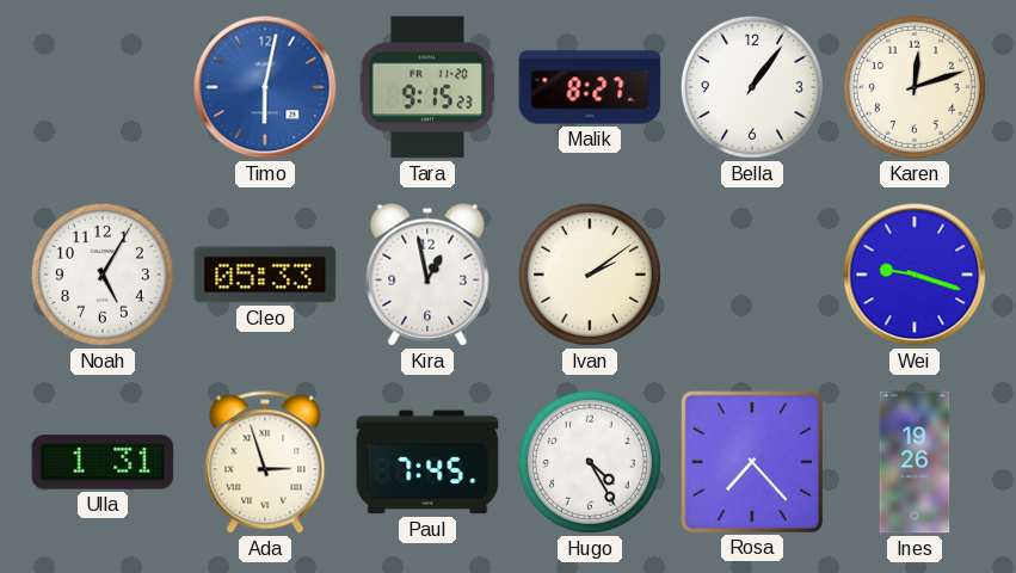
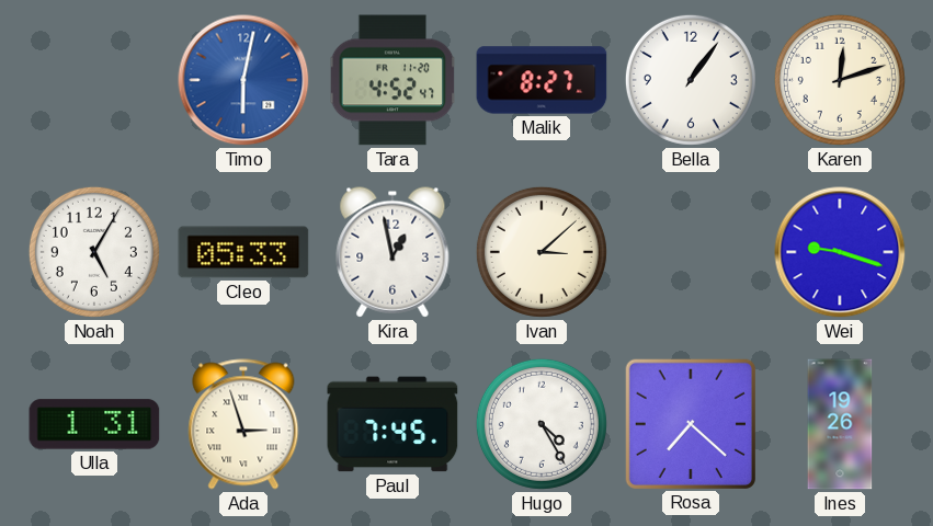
Tara: 9:15 -> 4:52 (392, 80)
Ivan: 2:09 -> 3:08 (542, 252)
Rosa: 7:23 -> 7:22 (690, 423)
